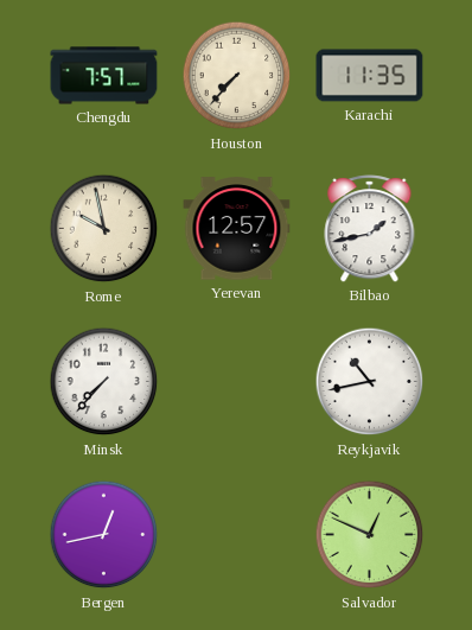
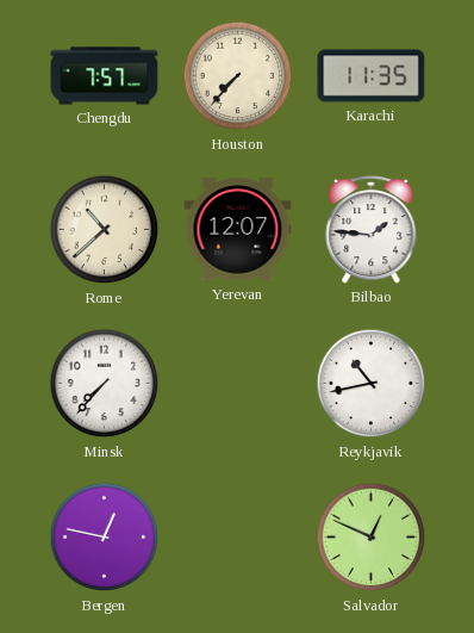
Rome: 9:58 -> 10:38 (105, 230)
Yerevan: 12:57 -> 12:07 (238, 230)
Bilbao: 1:43 -> 1:46 (372, 230)
Bergen: 12:43 -> 12:47 (105, 538)
